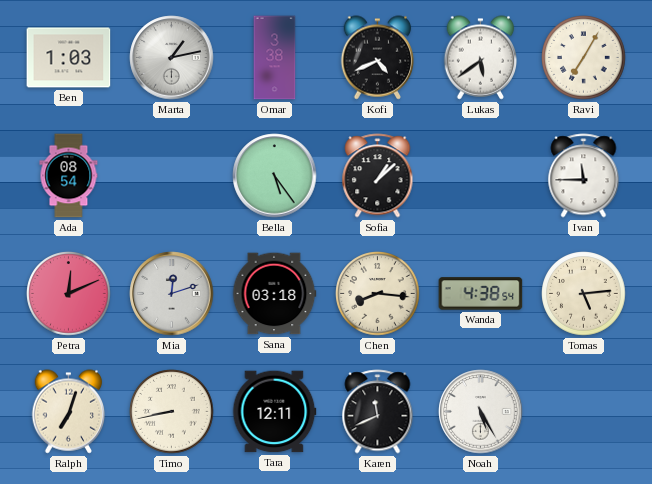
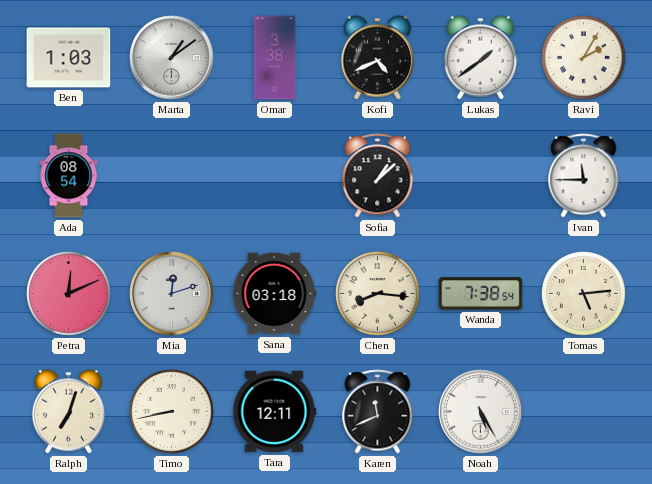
Marta: 1:13 -> 1:09 (172, 58)
Lukas: 5:39 -> 1:39 (481, 58)
Ravi: 7:05 -> 2:05 (584, 58)
Bella: 5:24 -> none (275, 176)
Wanda: 4:38 -> 7:38 (481, 294)
